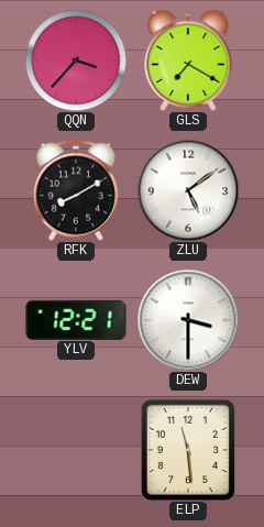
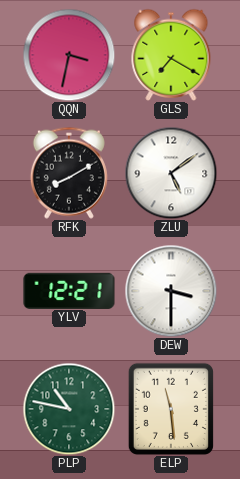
QQN: 3:37 -> 3:32 (69, 55)
PLP: none -> 10:47 (69, 409)
